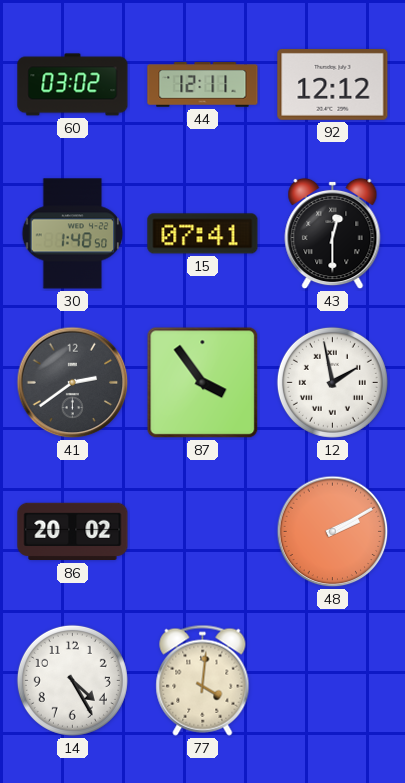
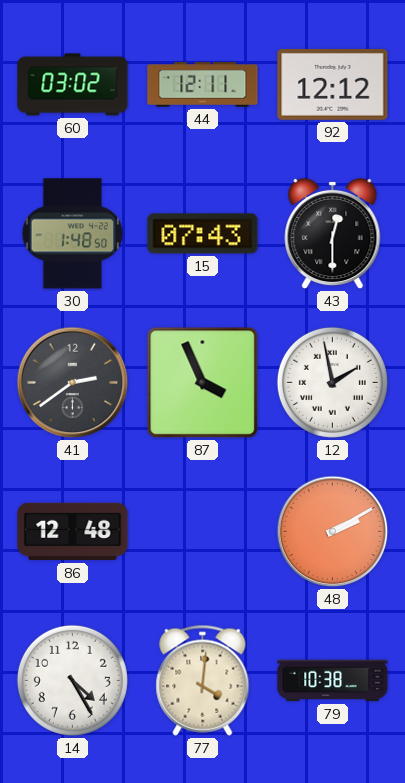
15: 07:41 -> 07:43 (203, 234)
87: 3:54 -> 3:56 (203, 383)
86: 20:02 -> 12:48 (73, 532)
79: none -> 10:38 (333, 681)
